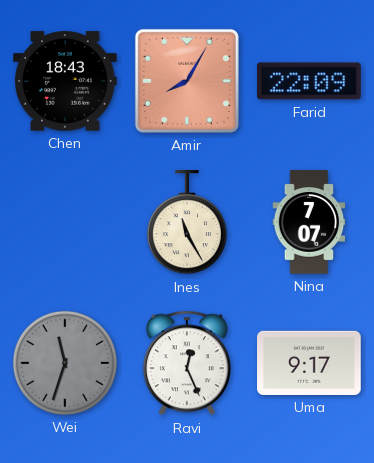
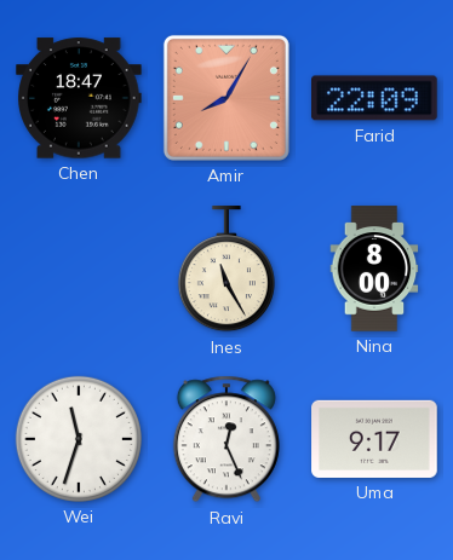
Chen: 18:43 -> 18:47 (79, 98)
Nina: 7:07 -> 8:00 (374, 269)
Wei dial: grey -> white (79, 439)
